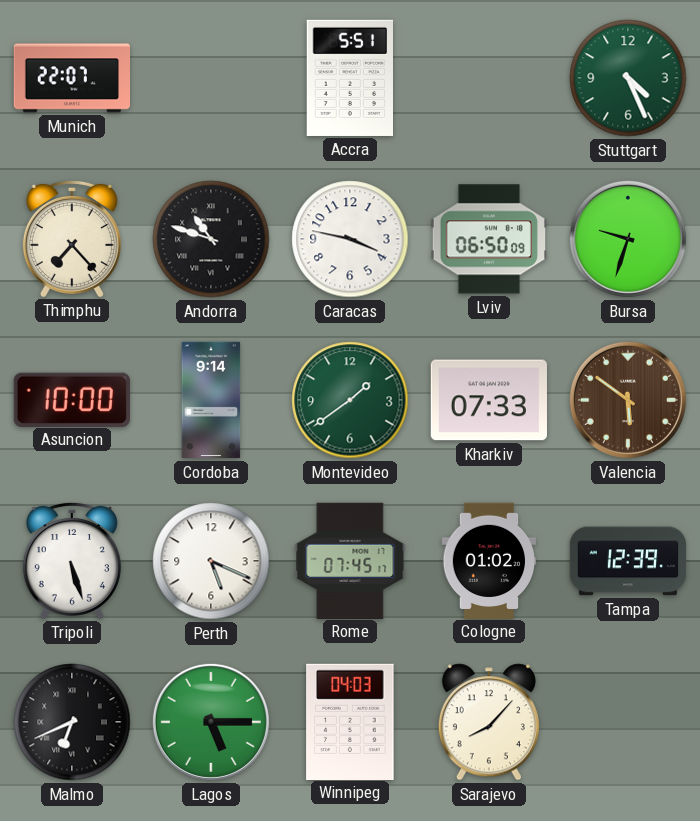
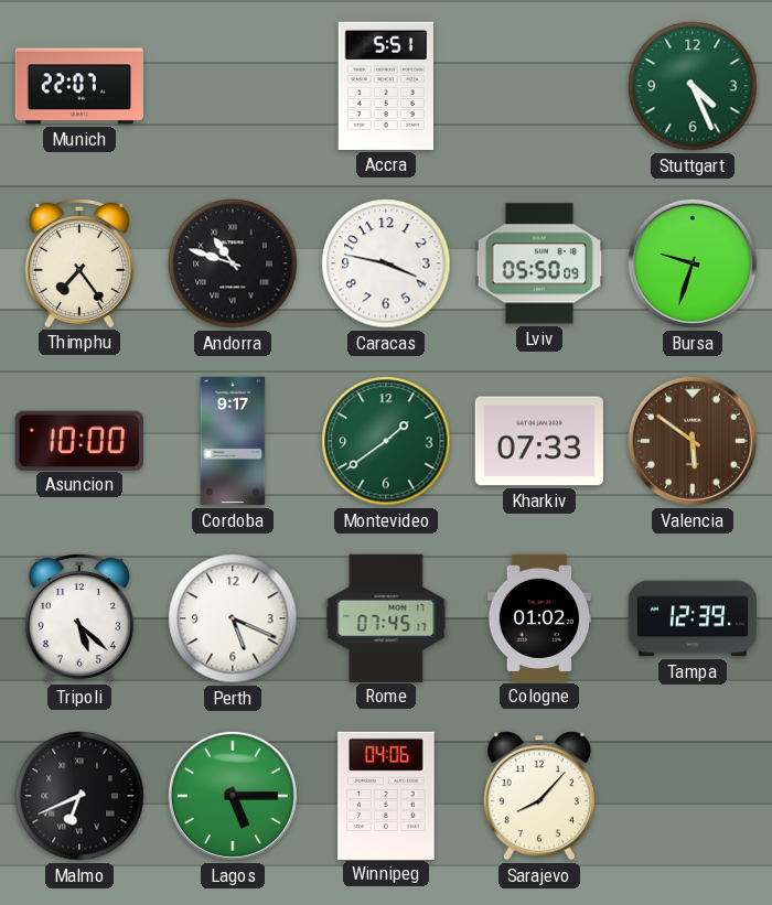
Thimphu: 7:23 -> 7:24 (79, 262)
Lviv: 06:50 -> 05:50 (538, 263)
Cordoba: 9:14 -> 9:17 (233, 441)
Tripoli: 5:27 -> 5:22 (79, 617)
Winnipeg: 04:03 -> 04:06 (386, 795)
